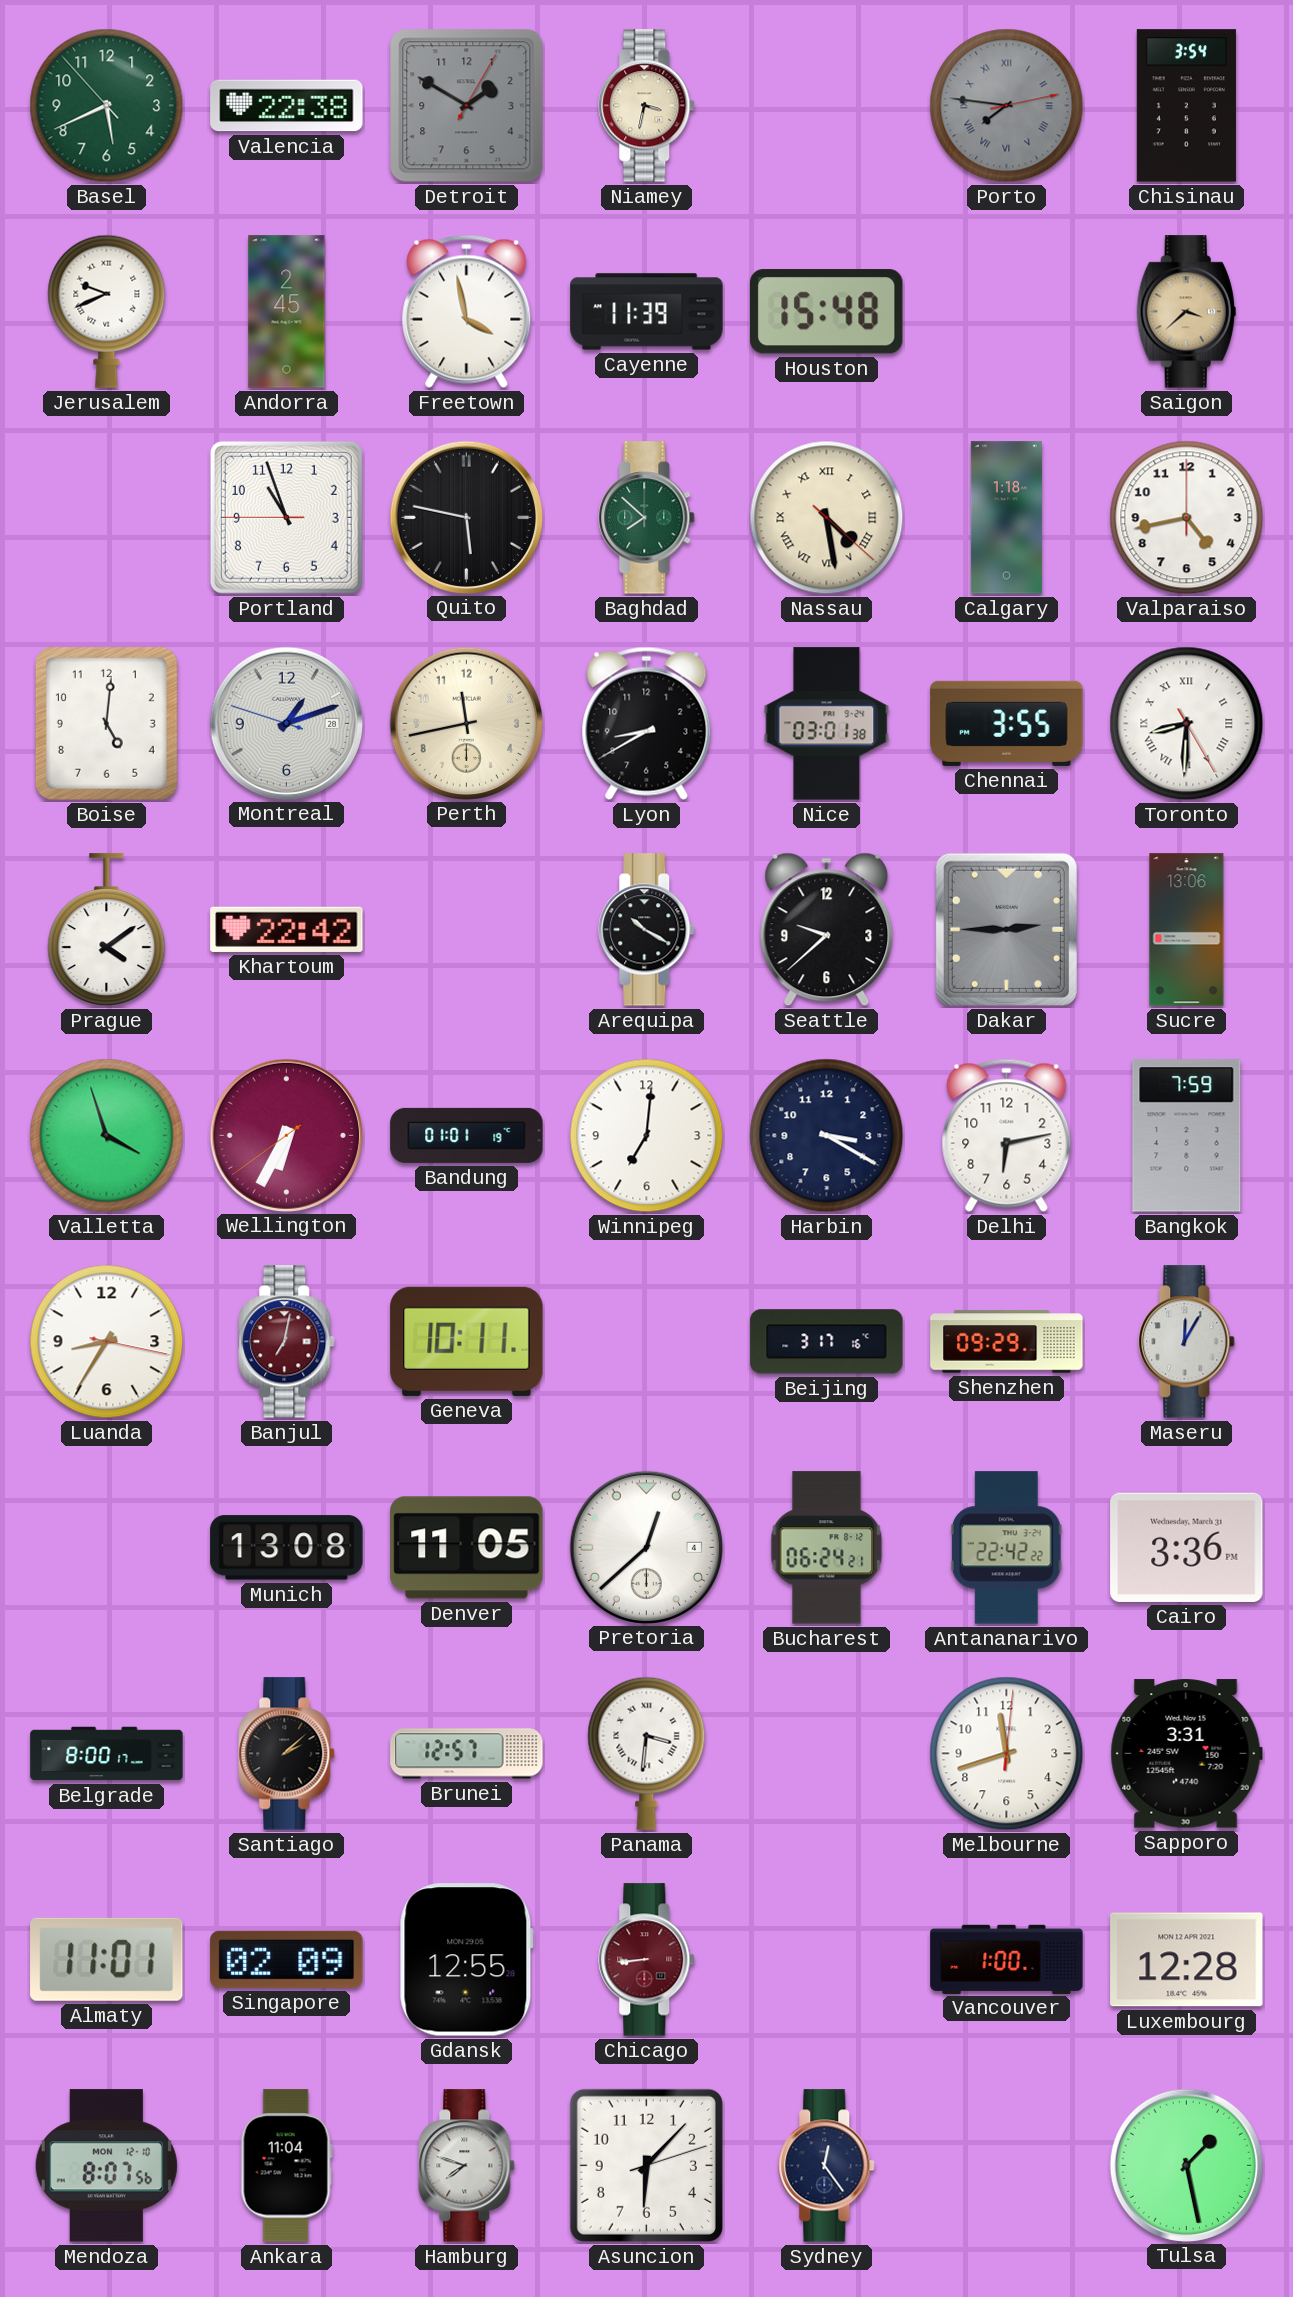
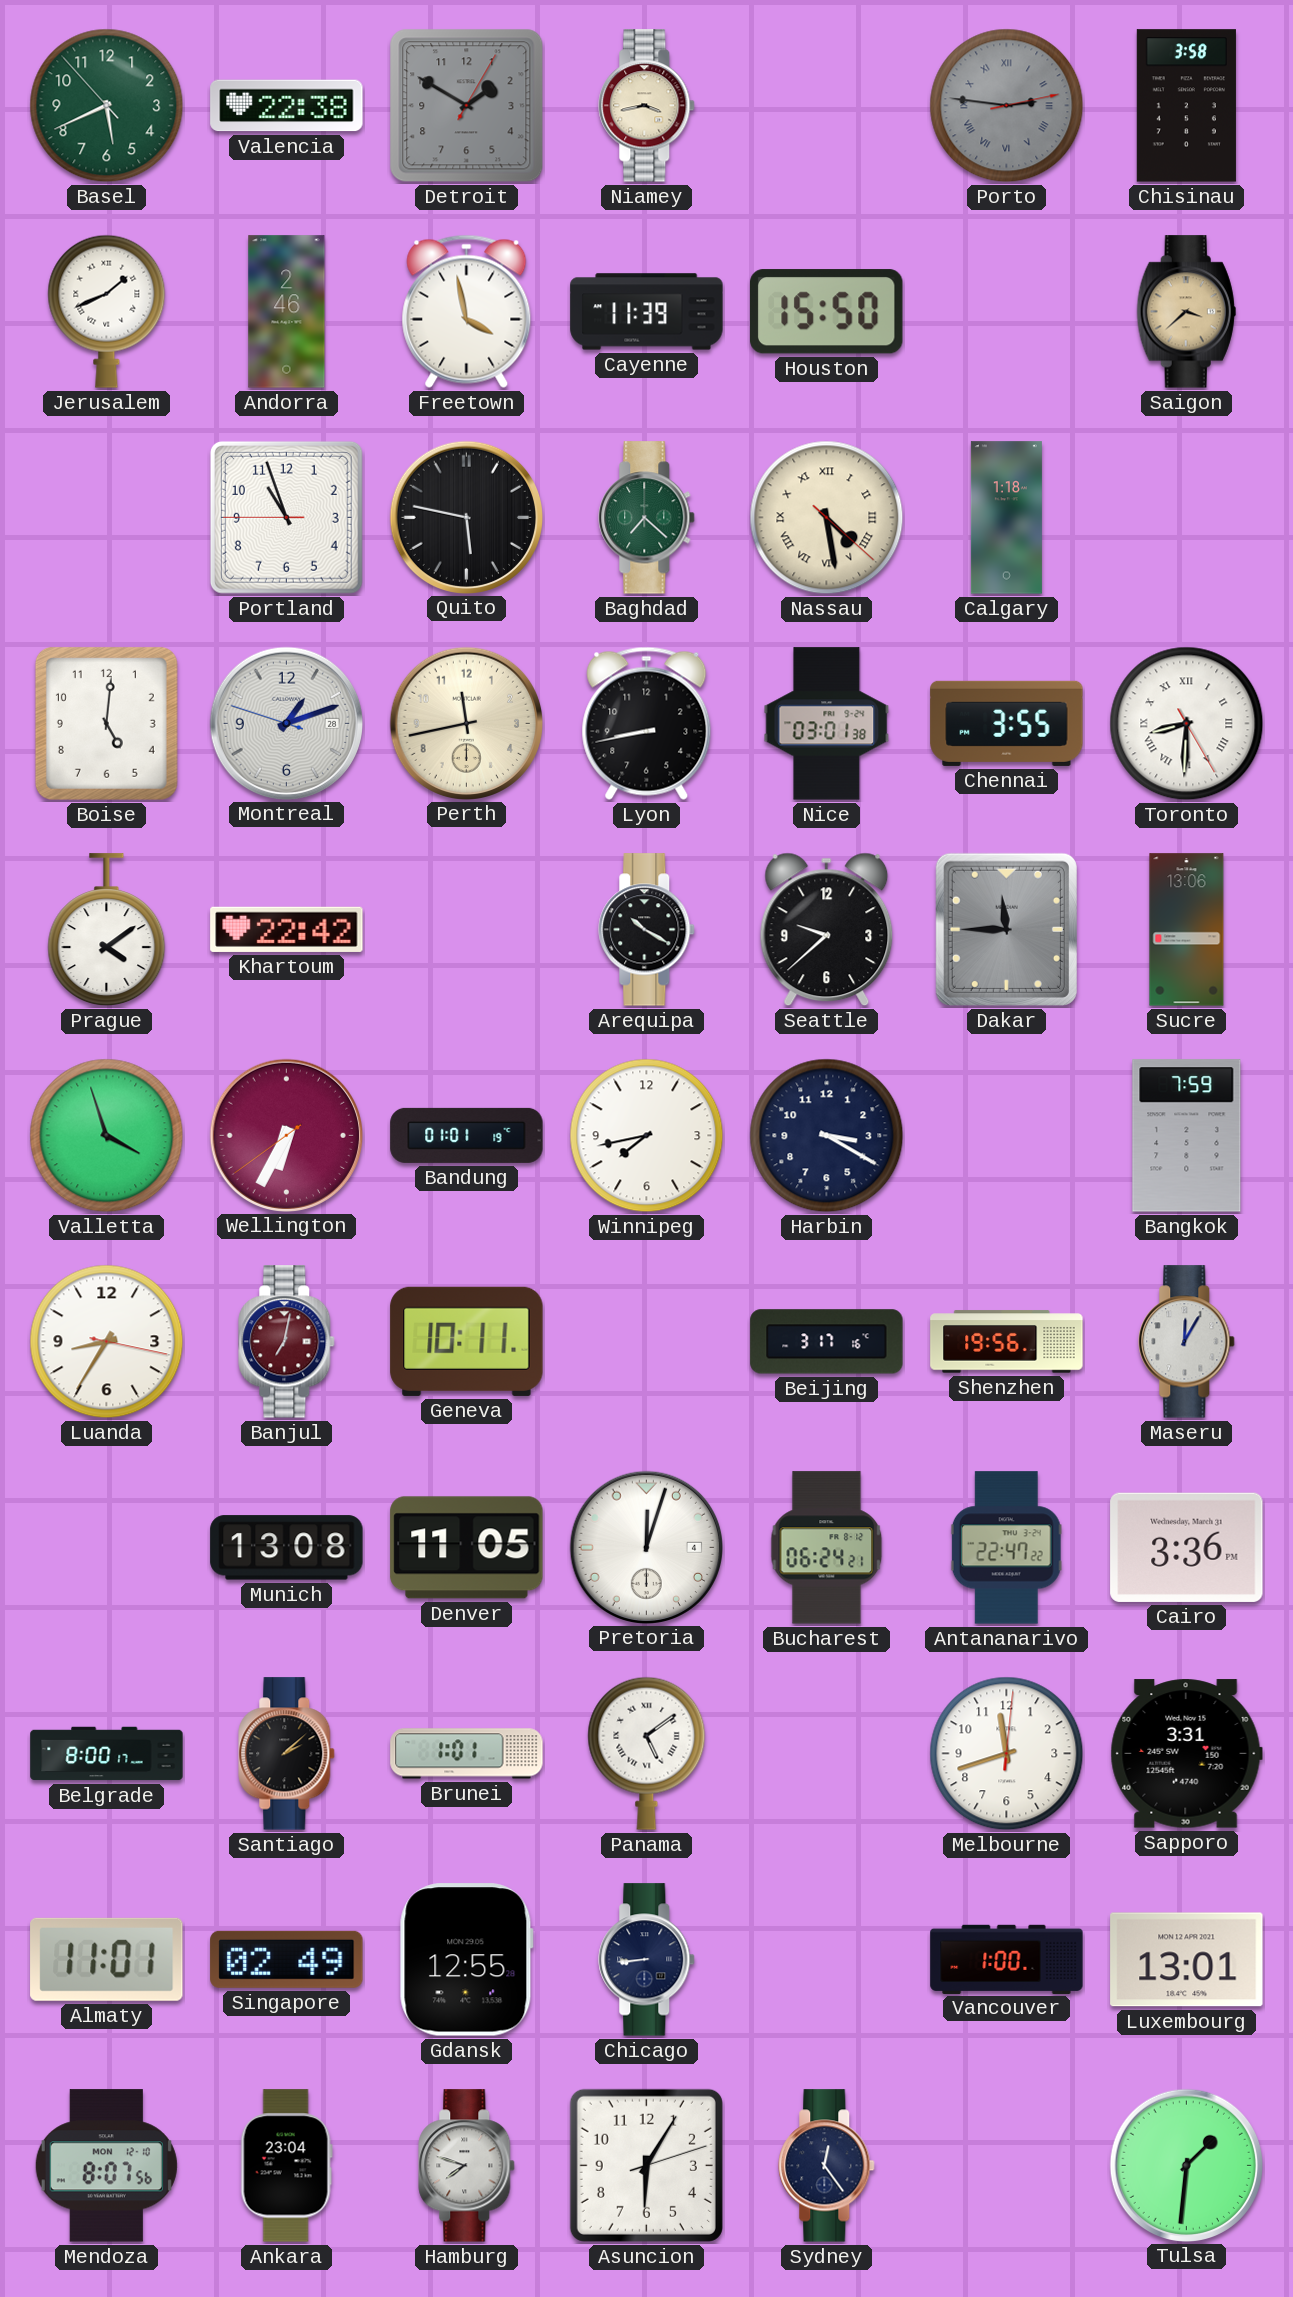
Niamey: 3:32 -> 3:43 (647, 106)
Porto: 7:46 -> 2:46 (1007, 106)
Chisinau: 3:54 -> 3:58 (1186, 106)
Jerusalem: 9:41 -> 1:41 (107, 311)
Andorra: 2:45 -> 2:46 (287, 312)
Houston: 15:48 -> 15:50 (827, 312)
Baghdad: 7:52 -> 7:22 (647, 518)
Valparaiso: 4:43 -> none (1187, 518)
Lyon: 8:40 -> 8:43 (647, 723)
Dakar: 2:45 -> 11:45 (1006, 929)
Winnipeg: 7:01 -> 7:43 (647, 1136)
Delhi: 6:13 -> none (1007, 1135)
Shenzhen: 09:29 -> 19:56 (1007, 1342)
Pretoria: 12:38 -> 12:03 (646, 1547)
Antananarivo: 22:42 -> 22:47 (1006, 1548)
Brunei: 12:57 -> 1:01 (467, 1754)
Panama: 3:31 -> 5:09 (647, 1753)
Singapore: 02:09 -> 02:49 (287, 1959)
Chicago dial: burgundy -> navy (647, 1960)
Luxembourg: 12:28 -> 13:01 (1187, 1960)
Ankara: 11:04 -> 23:04 (286, 2166)
Asuncion: 6:07 -> 6:05 (646, 2165)
Tulsa: 1:28 -> 1:31 (1186, 2165)
